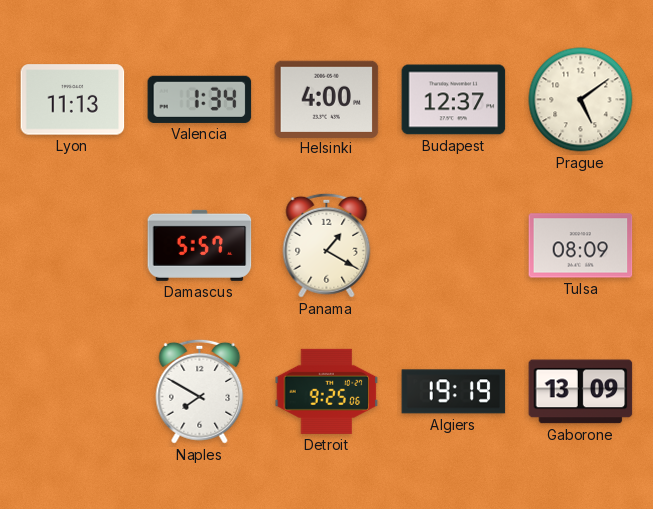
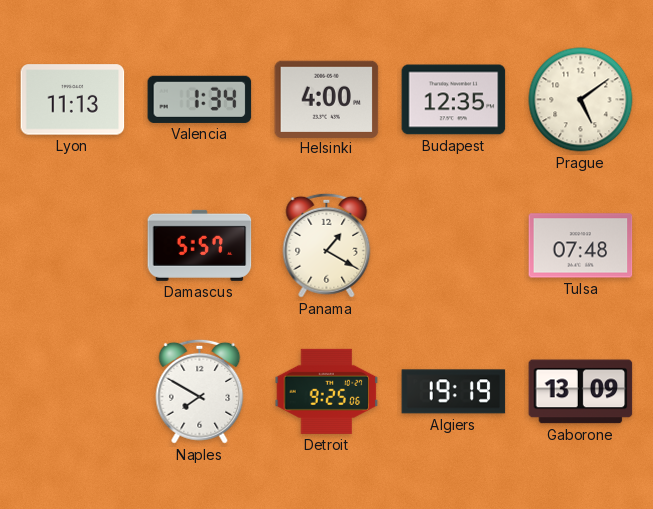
Budapest: 12:37 -> 12:35 (454, 100)
Tulsa: 08:09 -> 07:48 (581, 246)
